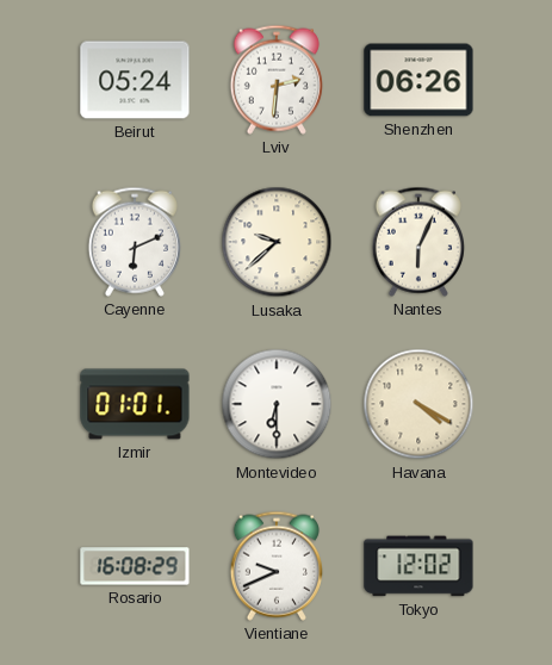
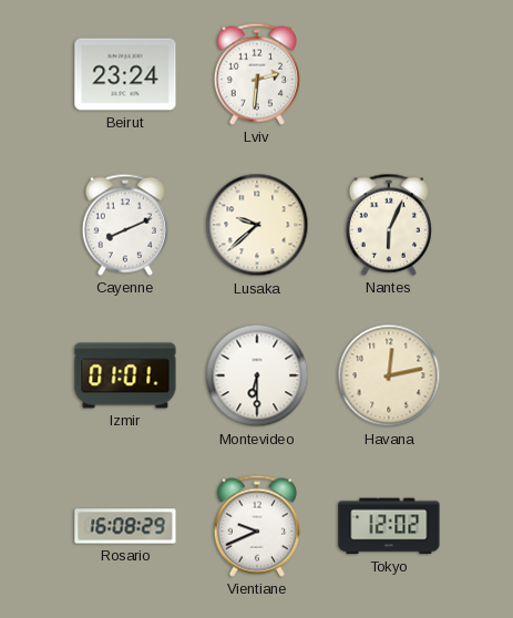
Beirut: 05:24 -> 23:24 (125, 74)
Shenzhen: 06:26 -> none (418, 80)
Cayenne: 6:11 -> 8:11 (125, 225)
Havana: 4:20 -> 12:13 (389, 375)
